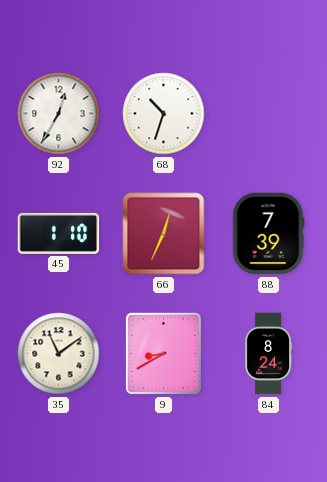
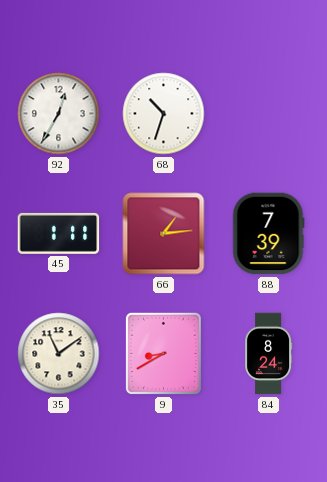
45: 1:10 -> 1:11 (59, 233)
66: 12:34 -> 1:14 (164, 234)
